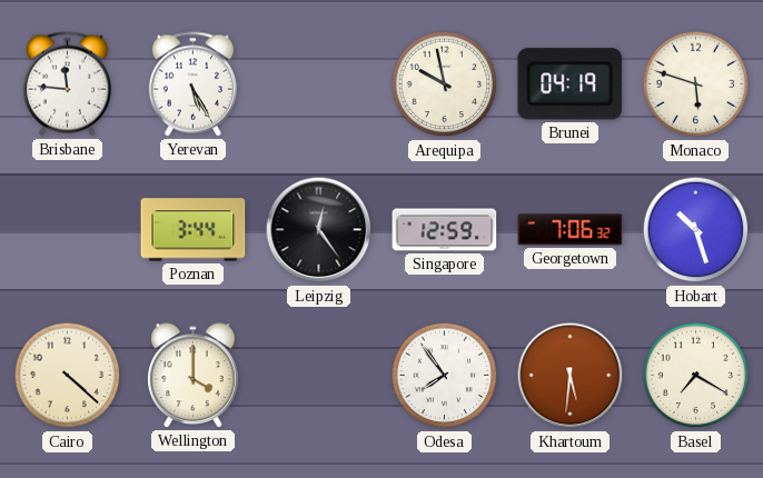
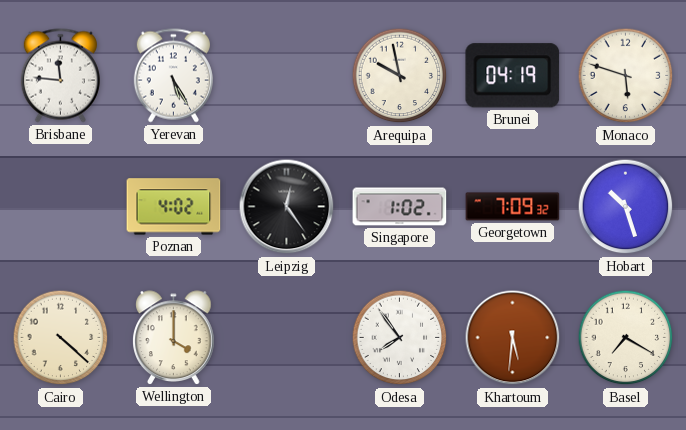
Poznan: 3:44 -> 4:02 (174, 207)
Singapore: 12:59 -> 1:02 (400, 207)
Georgetown: 7:06 -> 7:09 (513, 207)
